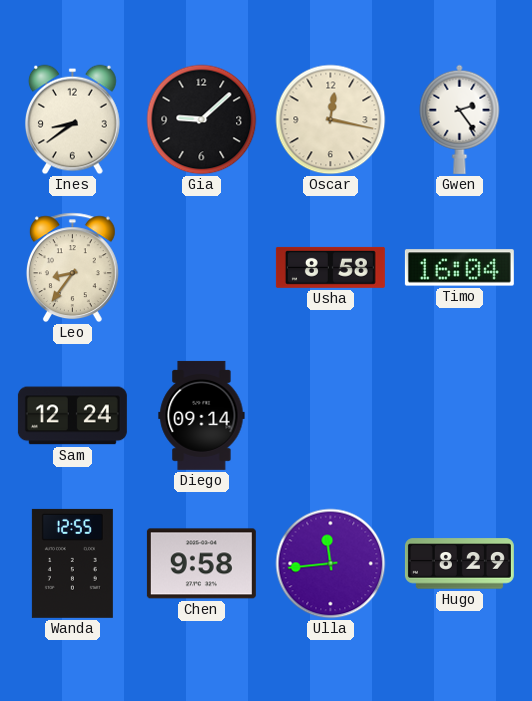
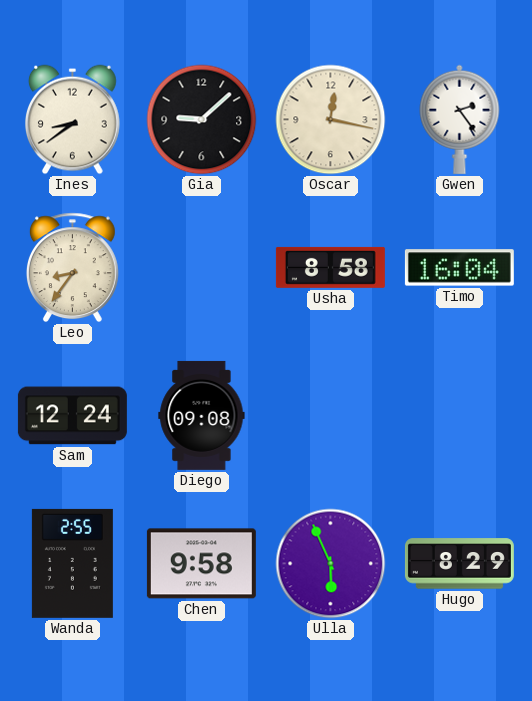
Diego: 09:14 -> 09:08 (202, 415)
Wanda: 12:55 -> 2:55 (72, 563)
Ulla: 11:44 -> 5:56 (331, 564)
